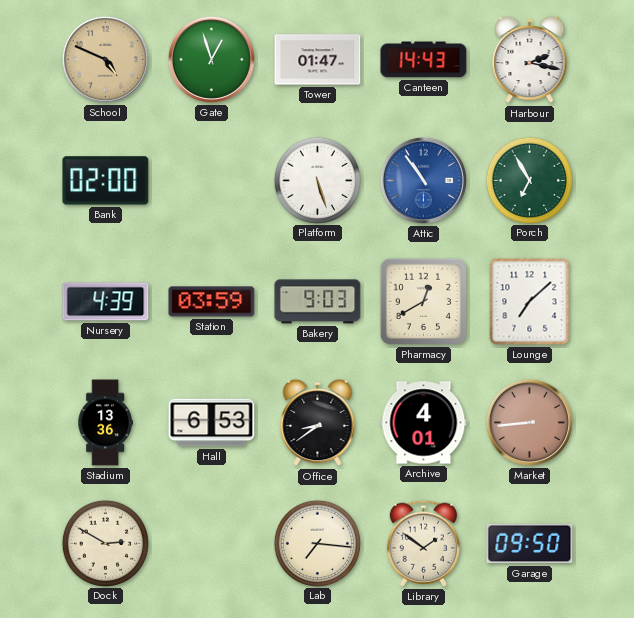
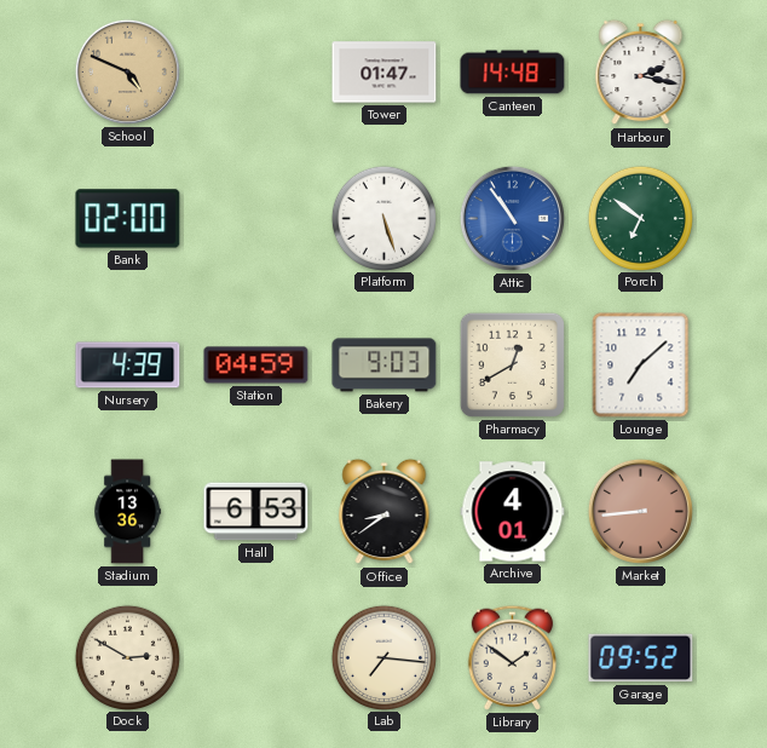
Gate: 12:57 -> none (211, 59)
Canteen: 14:43 -> 14:48 (513, 73)
Porch: 6:55 -> 6:51 (640, 218)
Station: 03:59 -> 04:59 (256, 366)
Garage: 09:50 -> 09:52 (641, 658)
